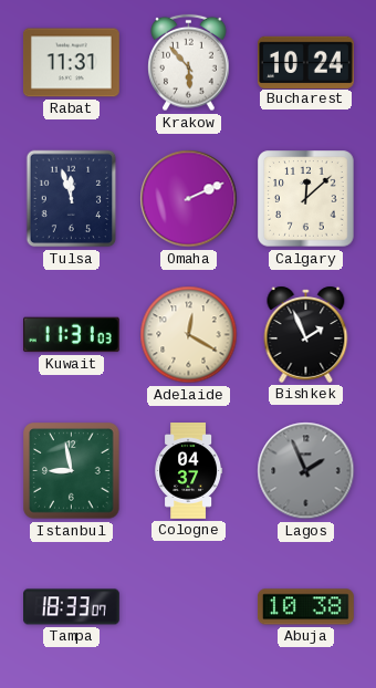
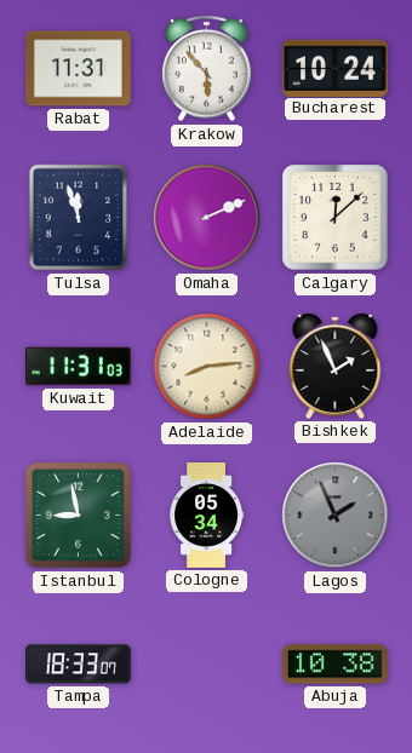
Adelaide: 12:20 -> 8:14 (207, 367)
Cologne: 04:37 -> 05:34 (206, 516)
